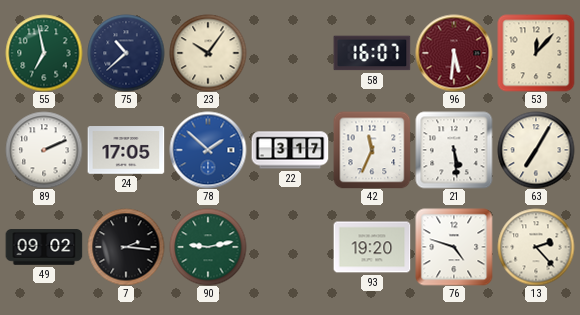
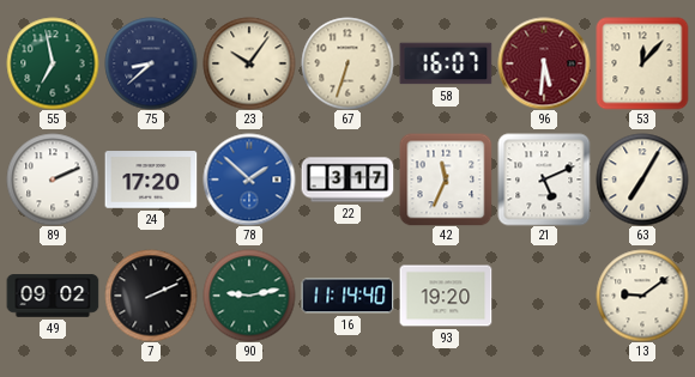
75: 10:38 -> 8:38 (151, 63)
67: none -> 6:33 (347, 63)
24: 17:05 -> 17:20 (151, 180)
21: 5:29 -> 5:11 (544, 180)
7: 2:16 -> 2:11 (151, 296)
16: none -> 11:14 (347, 296)
76: 4:48 -> none (454, 247)
13: 2:23 -> 9:09 (642, 296)
